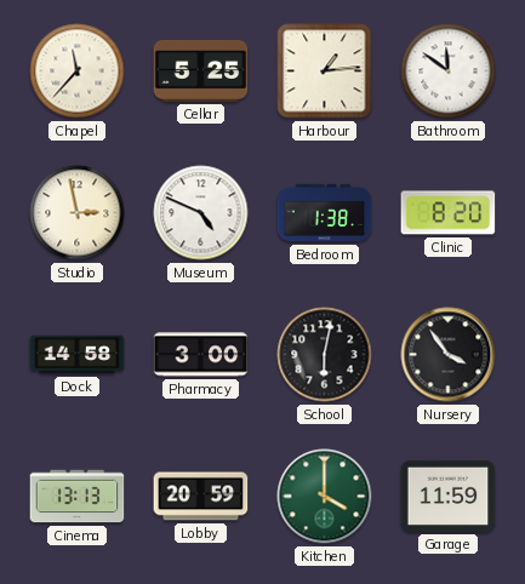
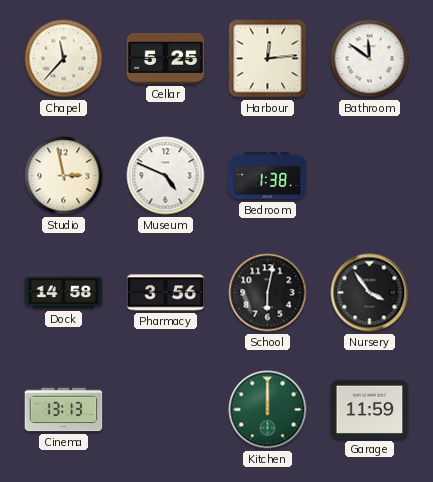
Harbour: 1:14 -> 12:14 (268, 59)
Clinic: 8:20 -> none (449, 213)
Pharmacy: 3:00 -> 3:56 (166, 293)
Lobby: 20:59 -> none (201, 497)
Kitchen: 4:00 -> 12:00 (268, 410)
